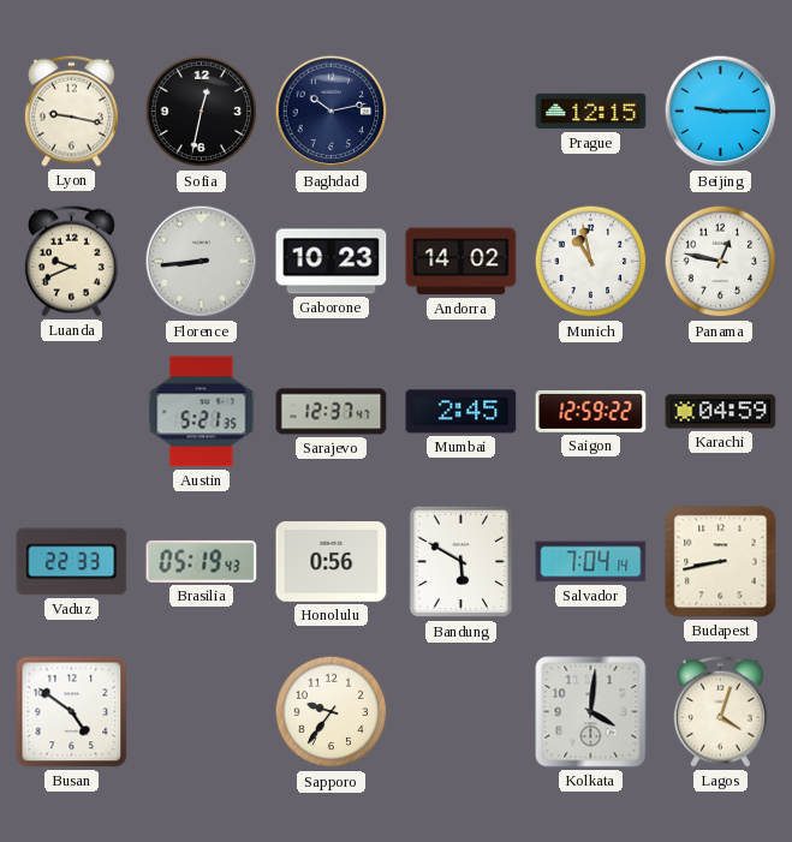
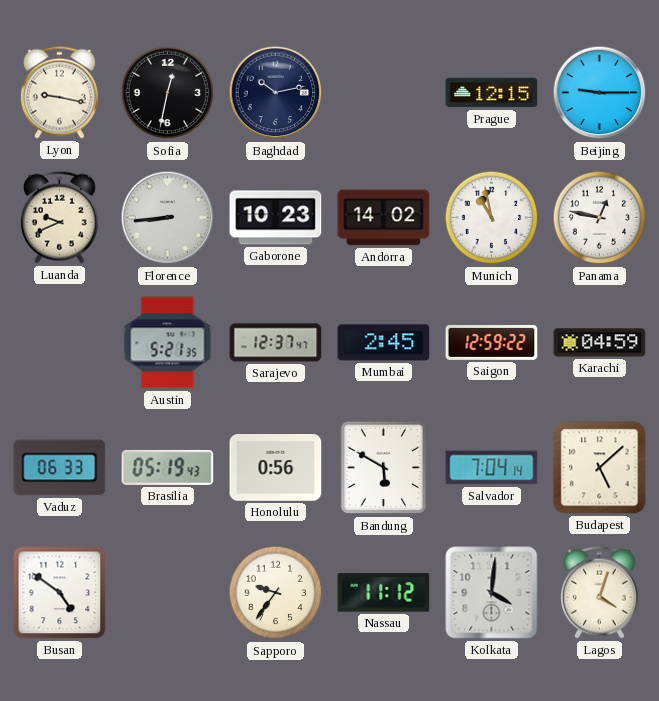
Vaduz: 22:33 -> 06:33 (60, 468)
Budapest: 8:43 -> 5:08 (600, 468)
Nassau: none -> 11:12 (384, 593)
